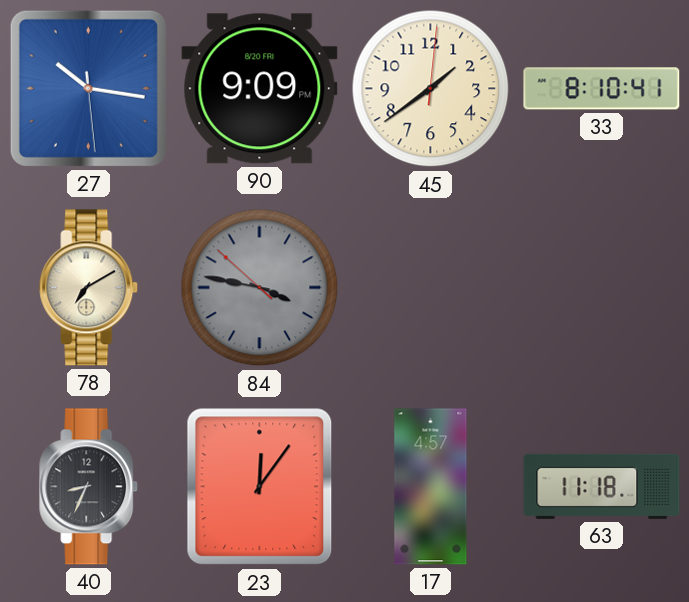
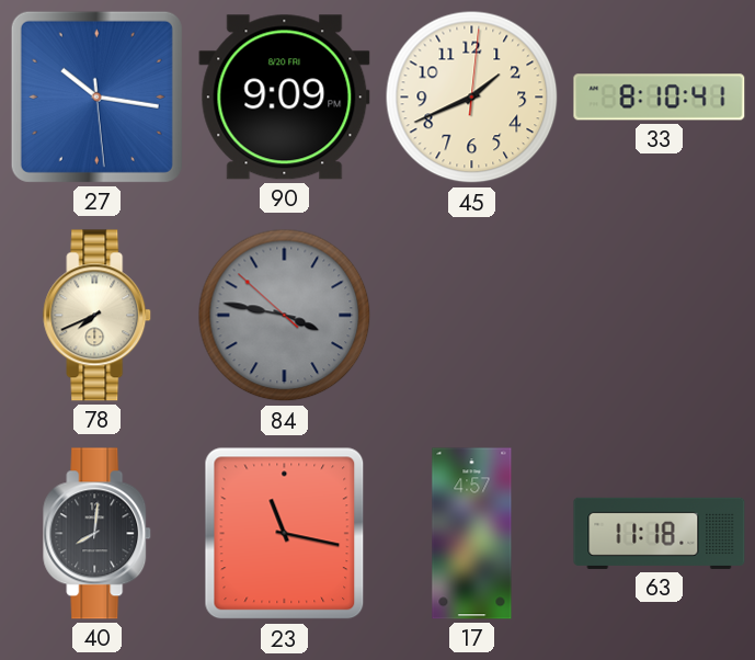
45: 1:39 -> 1:41 (472, 98)
78: 7:10 -> 7:41 (98, 316)
40: 8:34 -> 8:01 (98, 534)
23: 12:06 -> 11:17 (285, 534)
